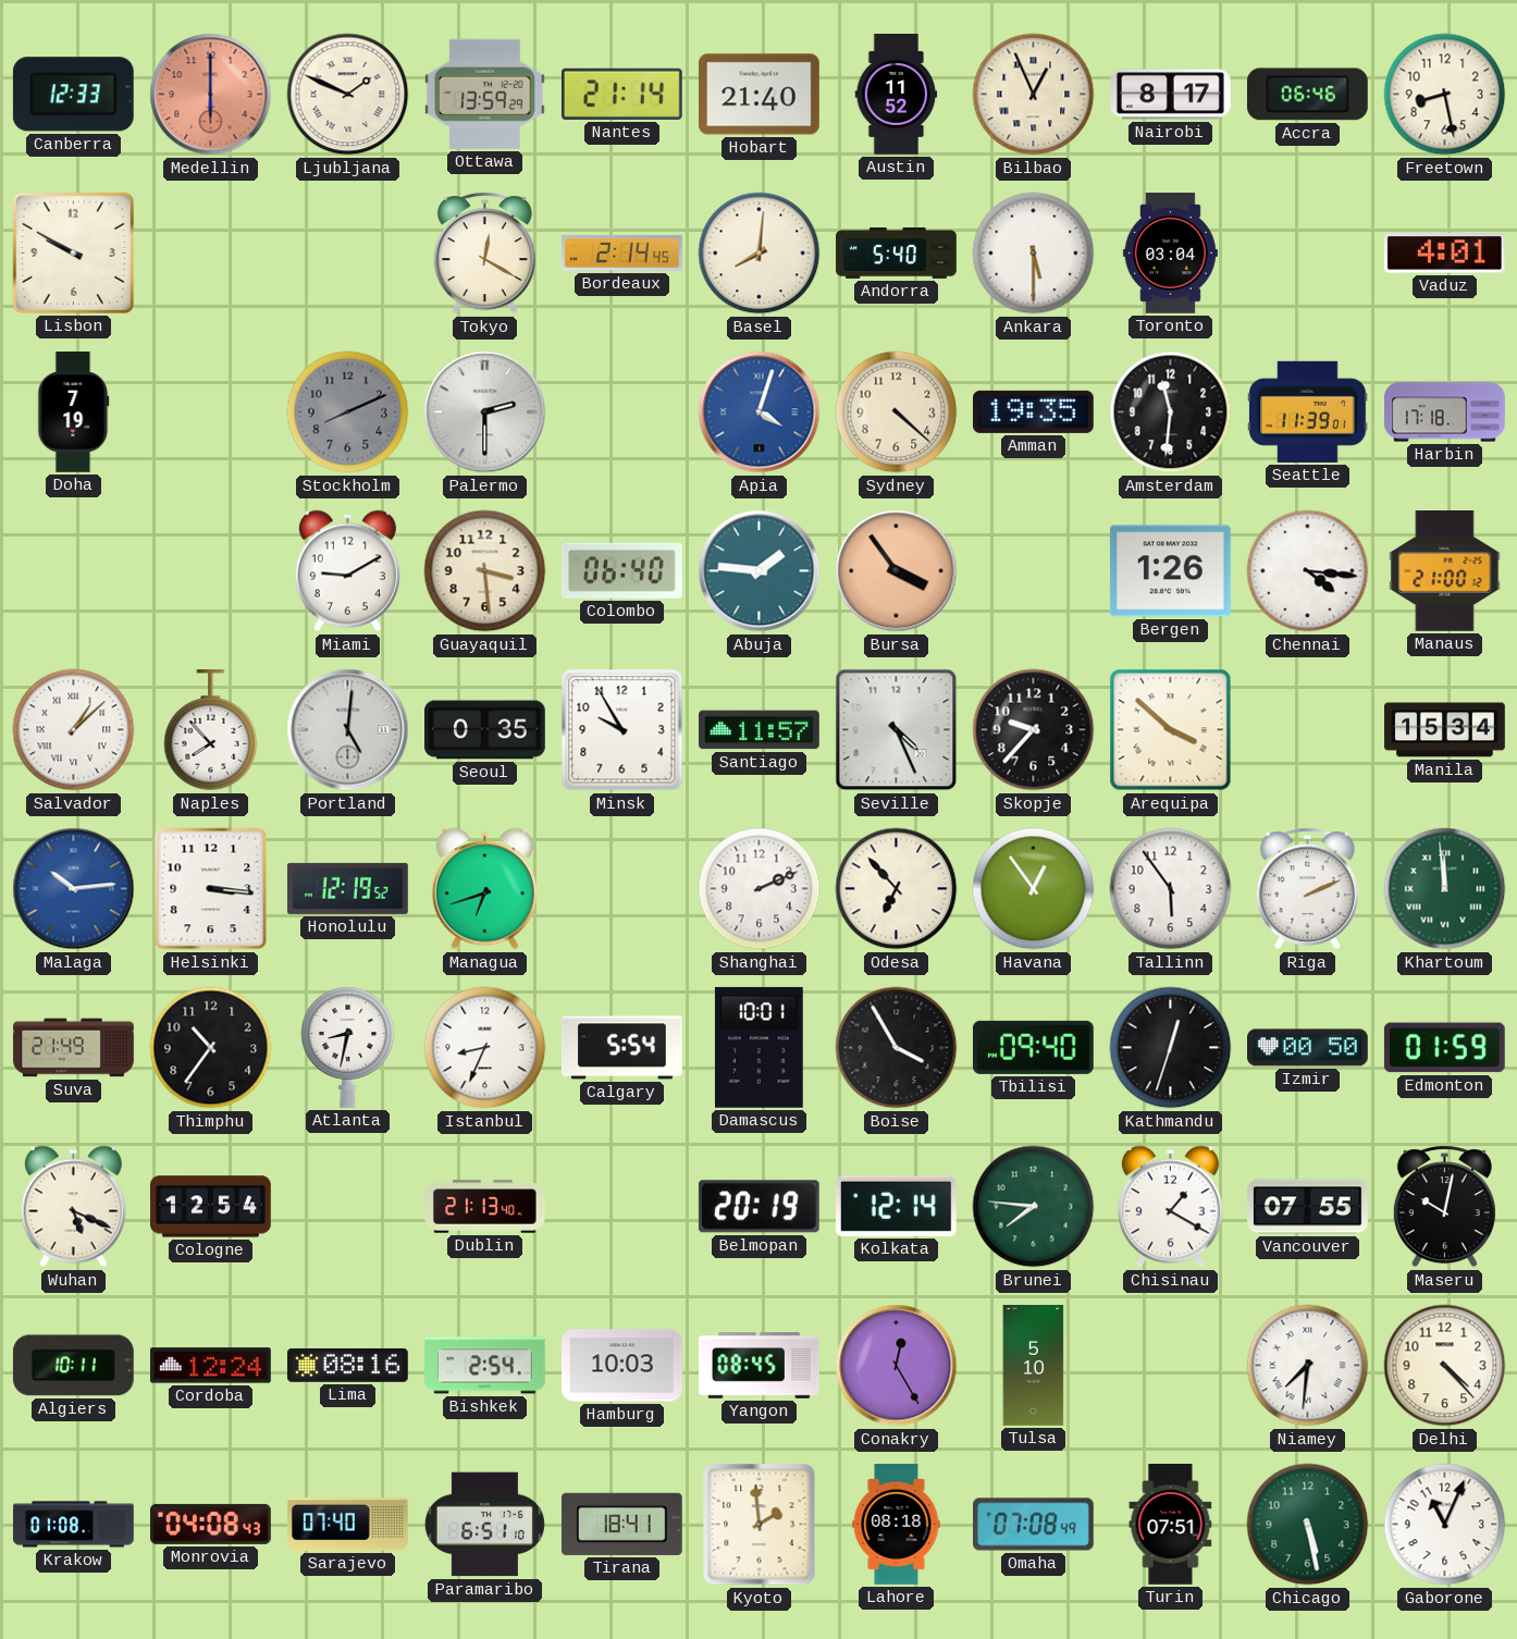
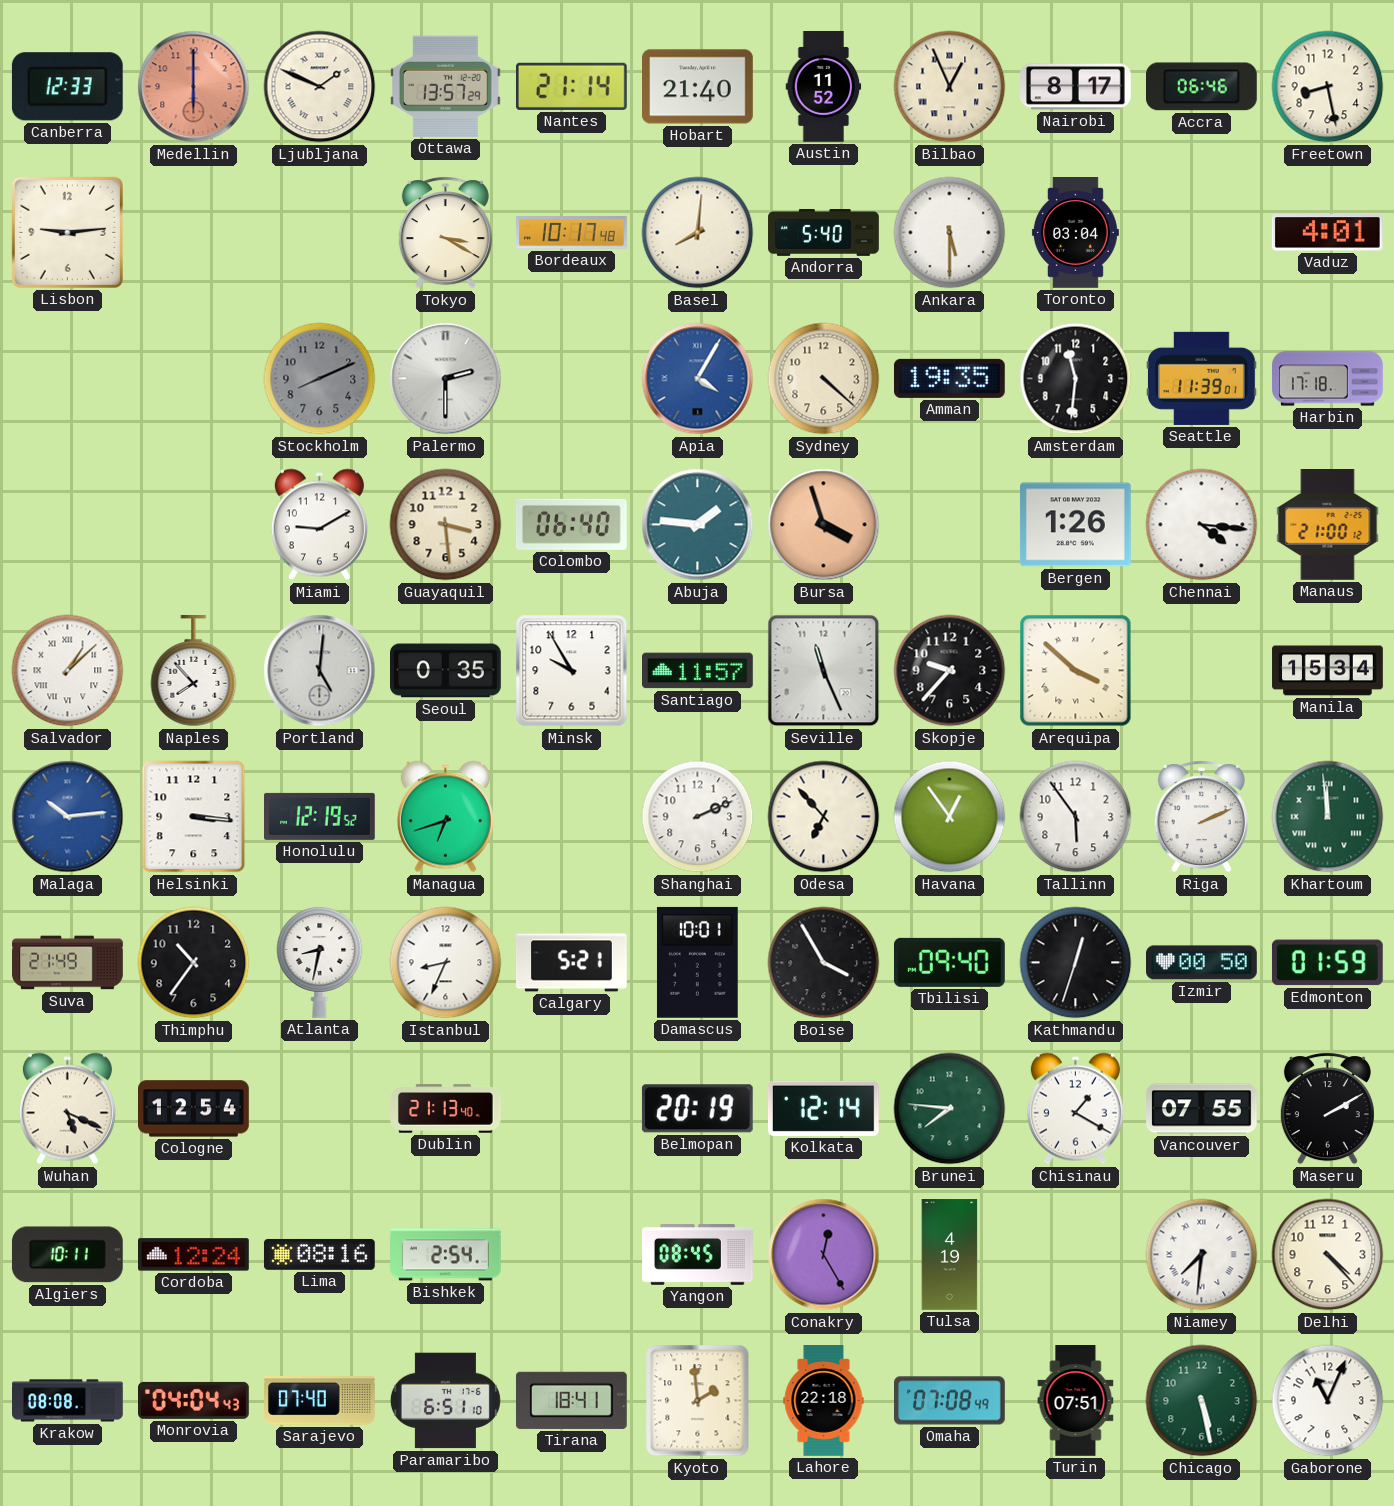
Ottawa: 13:59 -> 13:57 (445, 86)
Lisbon: 9:50 -> 9:14 (67, 232)
Tokyo: 12:20 -> 3:20 (445, 233)
Bordeaux: 2:14 -> 10:17 (572, 233)
Doha: 7:19 -> none (74, 412)
Apia: 4:03 -> 4:05 (698, 379)
Bursa: 3:54 -> 3:57 (824, 525)
Seville: 4:26 -> 11:26 (824, 671)
Calgary: 5:54 -> 5:21 (572, 963)
Maseru: 10:02 -> 2:10 (1327, 1109)
Hamburg: 10:03 -> none (622, 1366)
Tulsa: 5:10 -> 4:19 (950, 1255)
Krakow: 01:08 -> 08:08 (68, 1401)
Monrovia: 04:08 -> 04:04 (194, 1400)
Lahore: 08:18 -> 22:18 (824, 1401)
